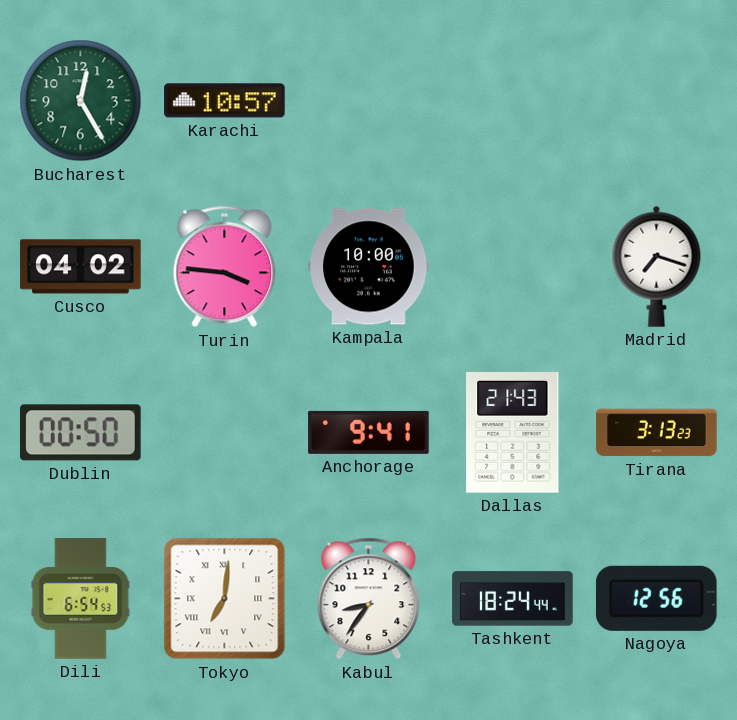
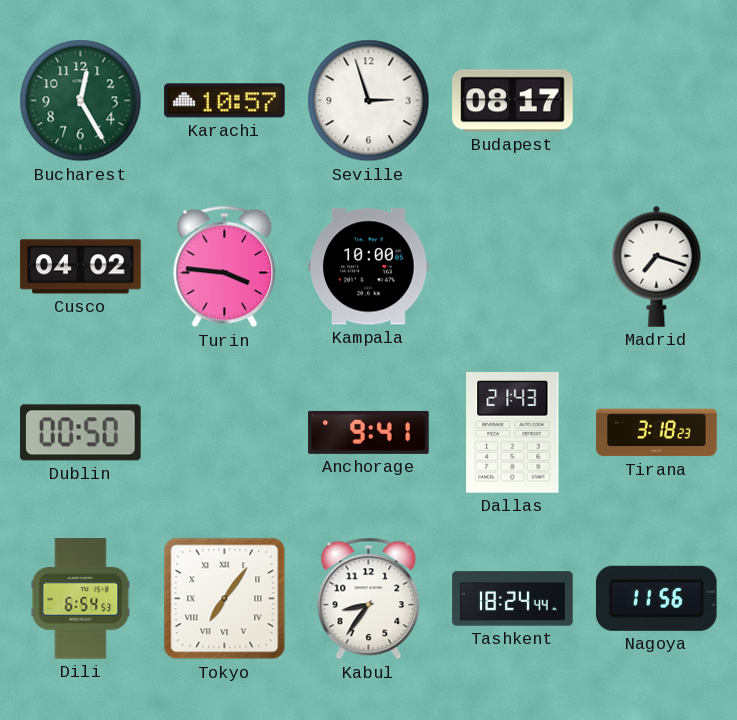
Seville: none -> 2:57 (369, 101)
Budapest: none -> 08:17 (513, 101)
Tirana: 3:13 -> 3:18 (657, 433)
Tokyo: 7:01 -> 7:06 (225, 599)
Nagoya: 12:56 -> 11:56 (656, 598)
